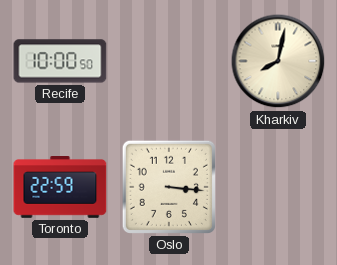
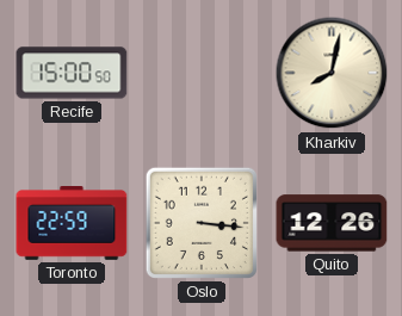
Recife: 10:00 -> 15:00 (72, 73)
Quito: none -> 12:26 (332, 223)
